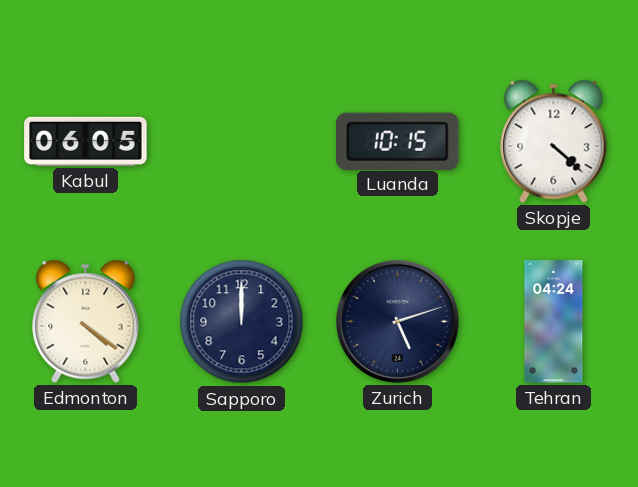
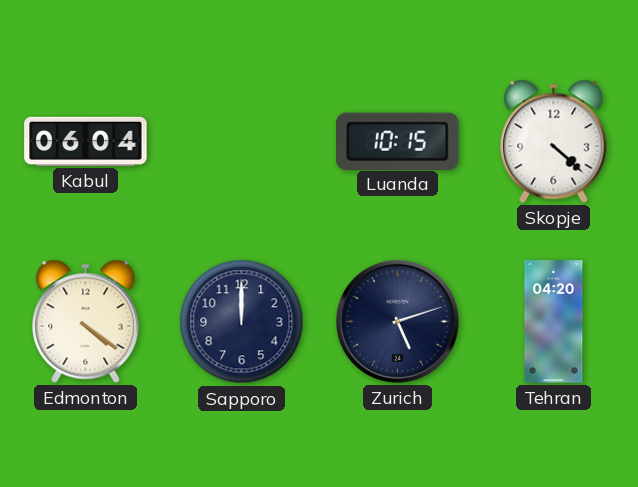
Kabul: 06:05 -> 06:04 (86, 141)
Tehran: 04:24 -> 04:20 (554, 322)
